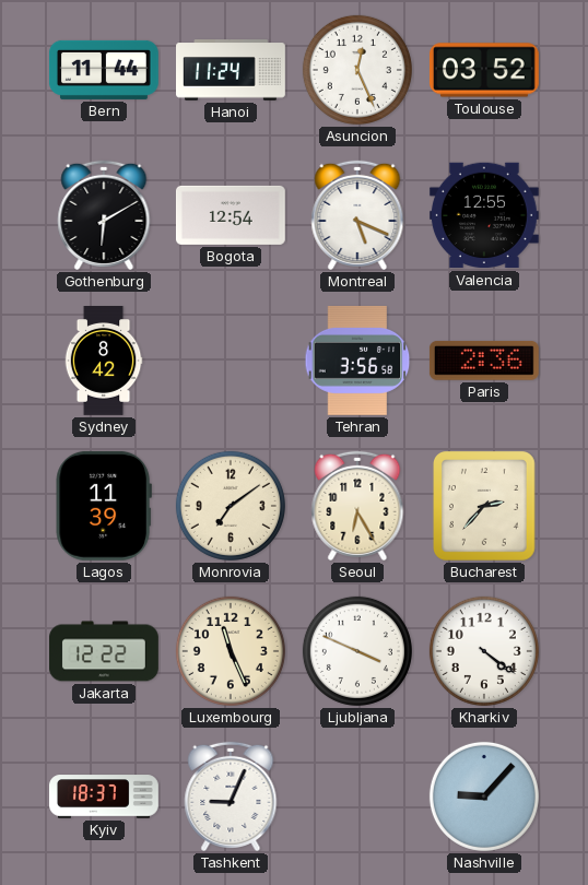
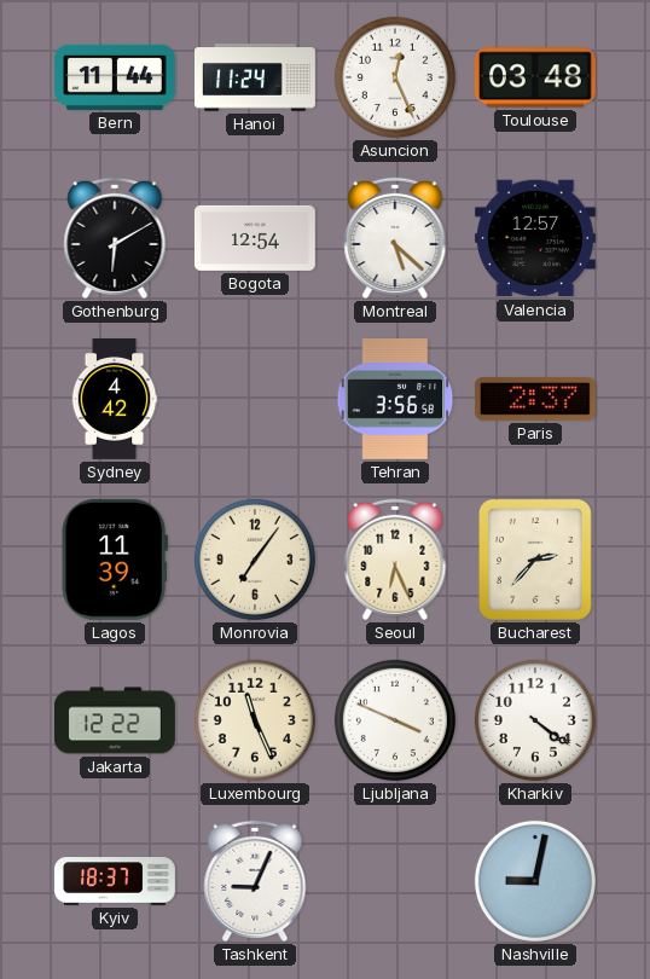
Toulouse: 03:52 -> 03:48 (535, 77)
Montreal: 5:19 -> 5:22 (395, 238)
Valencia: 12:55 -> 12:57 (535, 238)
Sydney: 8:42 -> 4:42 (115, 400)
Paris: 2:36 -> 2:37 (535, 399)
Monrovia: 7:09 -> 7:06 (255, 560)
Seoul: 6:25 -> 6:26 (395, 560)
Nashville: 9:07 -> 9:02 (535, 881)
